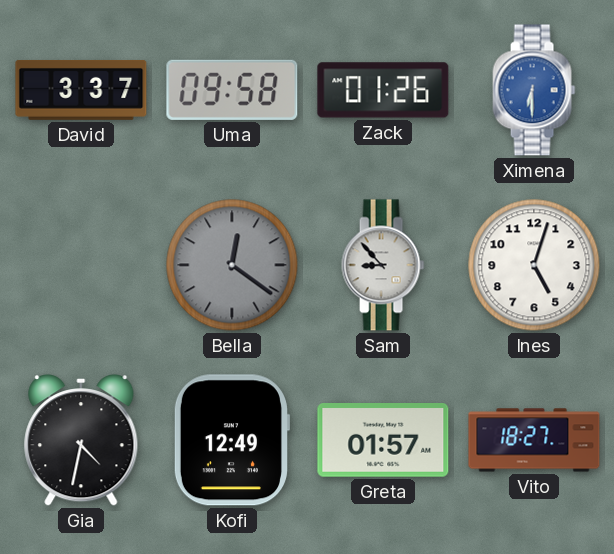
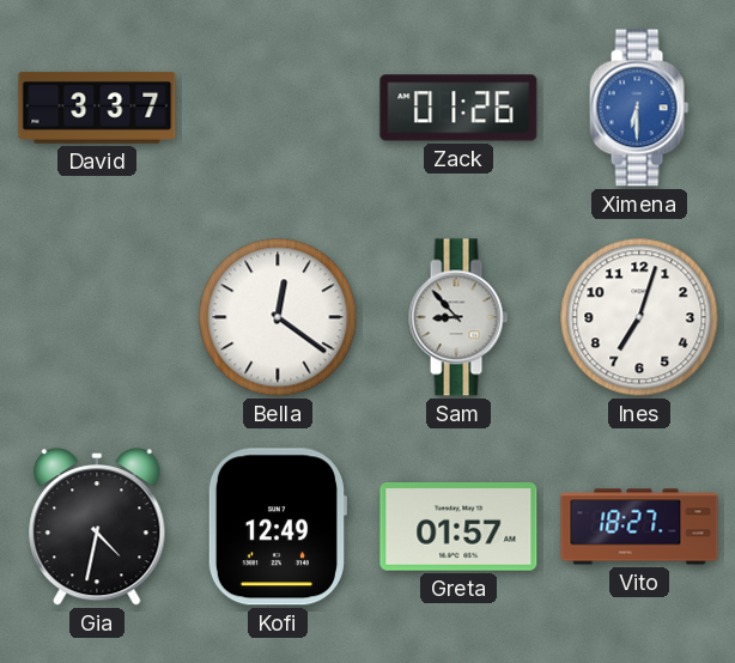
Uma: 09:58 -> none (232, 90)
Bella dial: grey -> white (278, 317)
Ines: 5:03 -> 7:03 (639, 317)
